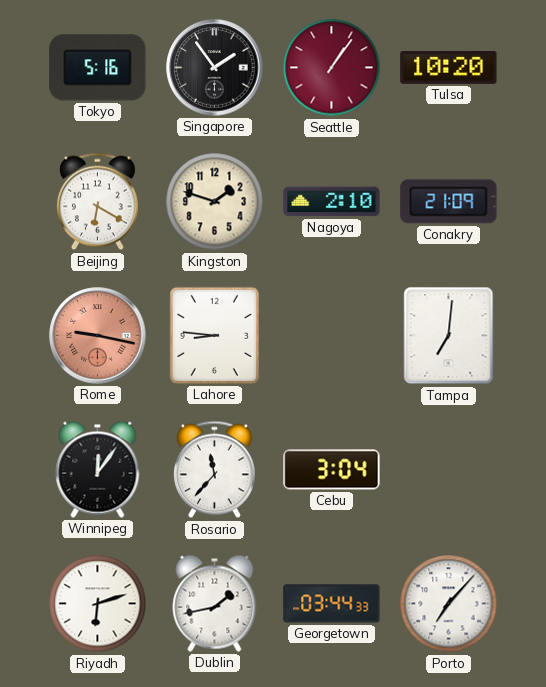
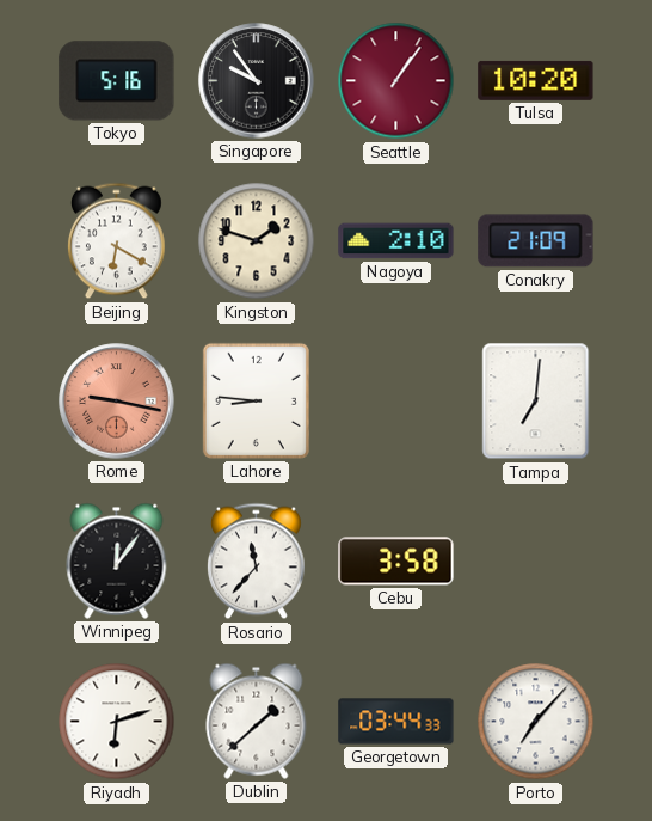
Singapore: 1:54 -> 9:54 (257, 81)
Cebu: 3:04 -> 3:58 (396, 562)
Dublin: 1:43 -> 1:38 (257, 721)
